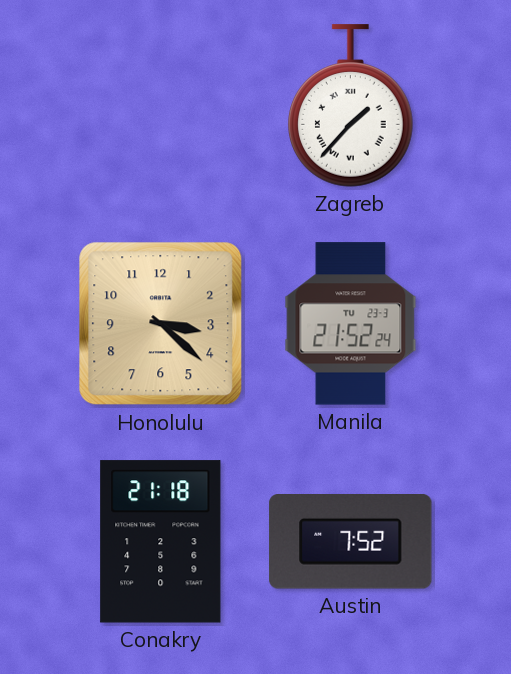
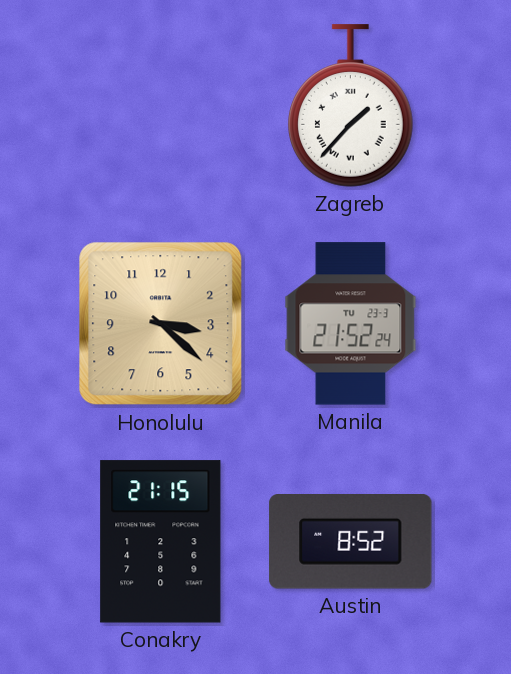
Conakry: 21:18 -> 21:15 (161, 542)
Austin: 7:52 -> 8:52 (351, 542)
